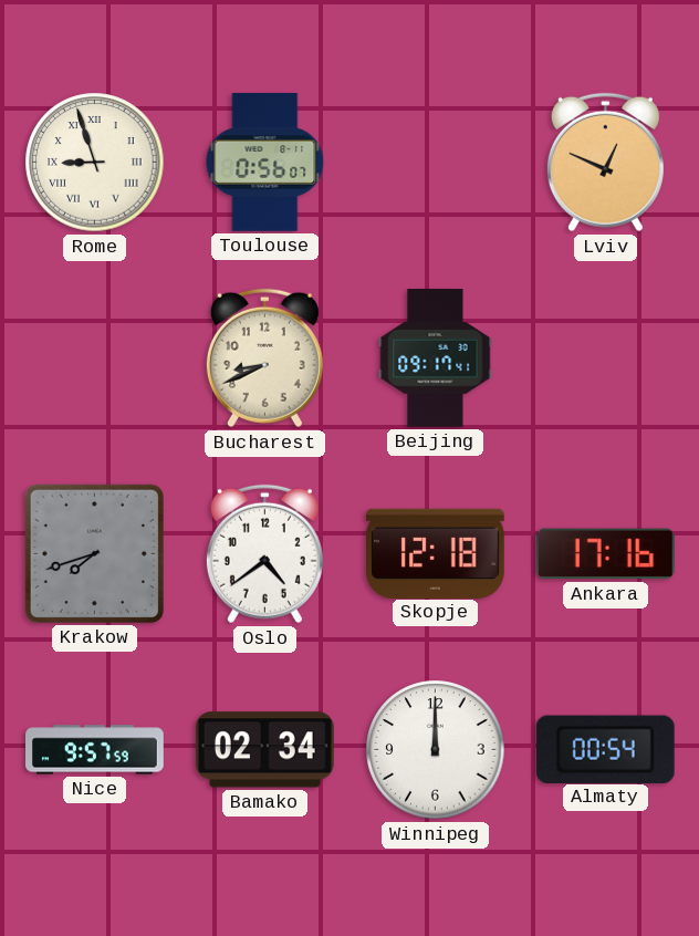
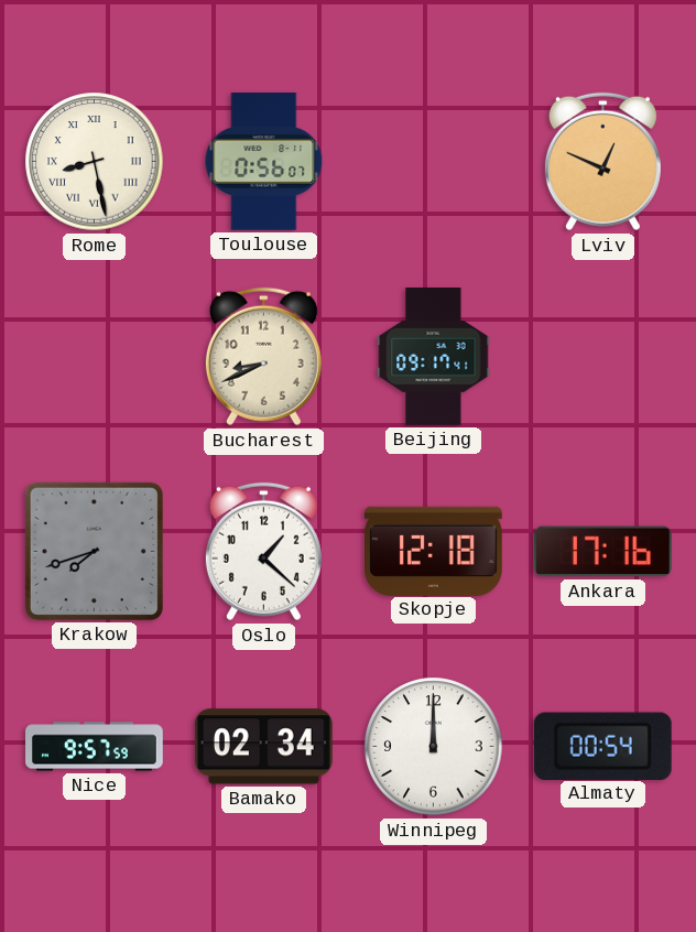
Rome: 8:57 -> 8:28 (95, 162)
Oslo: 4:39 -> 1:22 (263, 552)
